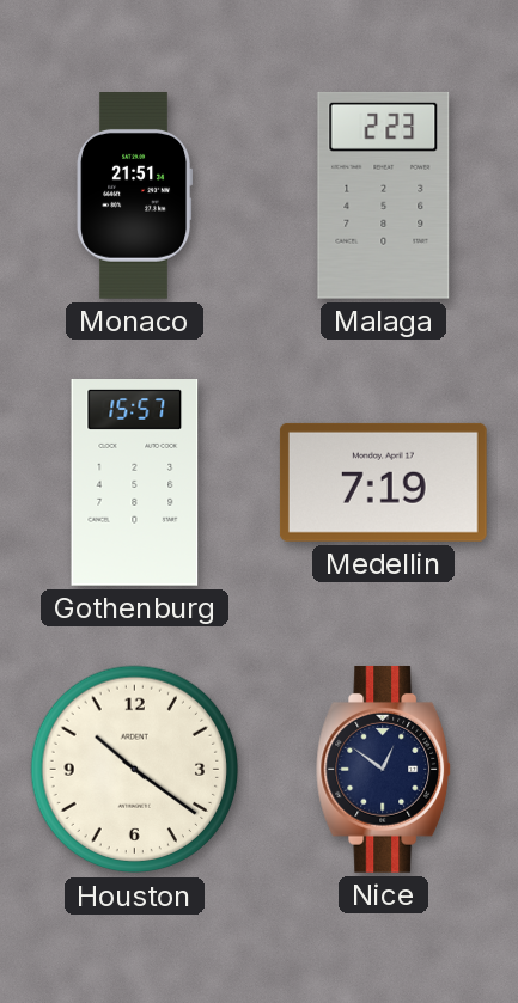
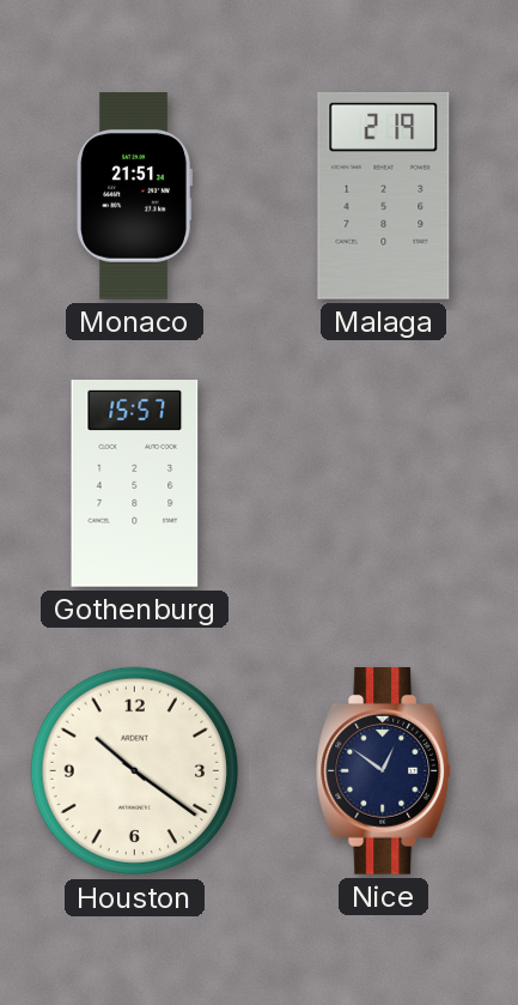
Malaga: 2:23 -> 2:19 (384, 195)
Medellin: 7:19 -> none (383, 482)
